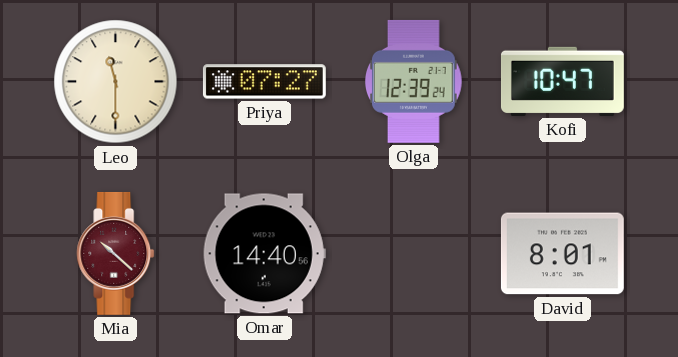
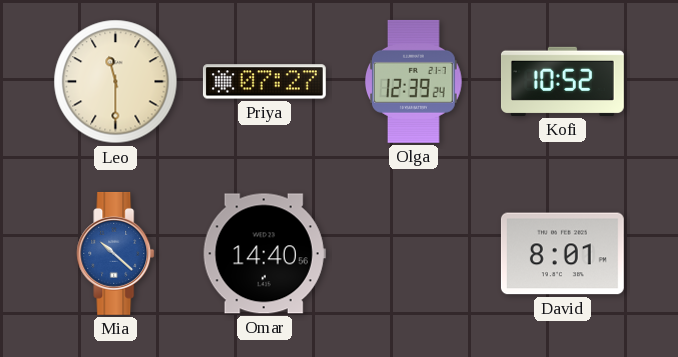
Kofi: 10:47 -> 10:52 (562, 81)
Mia dial: burgundy -> blue (116, 253)
